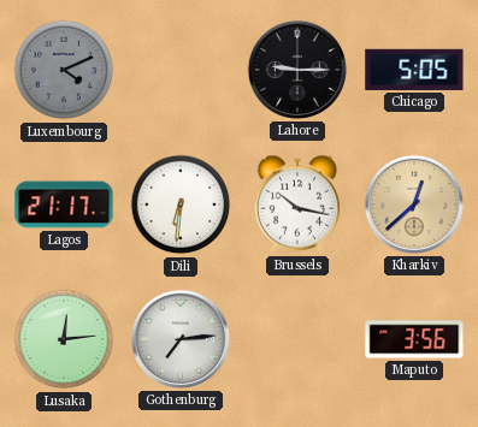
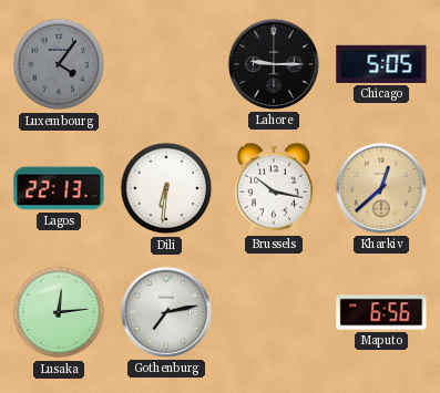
Luxembourg: 4:11 -> 4:06 (59, 64)
Lagos: 21:17 -> 22:13 (59, 188)
Gothenburg: 7:14 -> 7:13 (166, 312)
Maputo: 3:56 -> 6:56 (381, 312)
